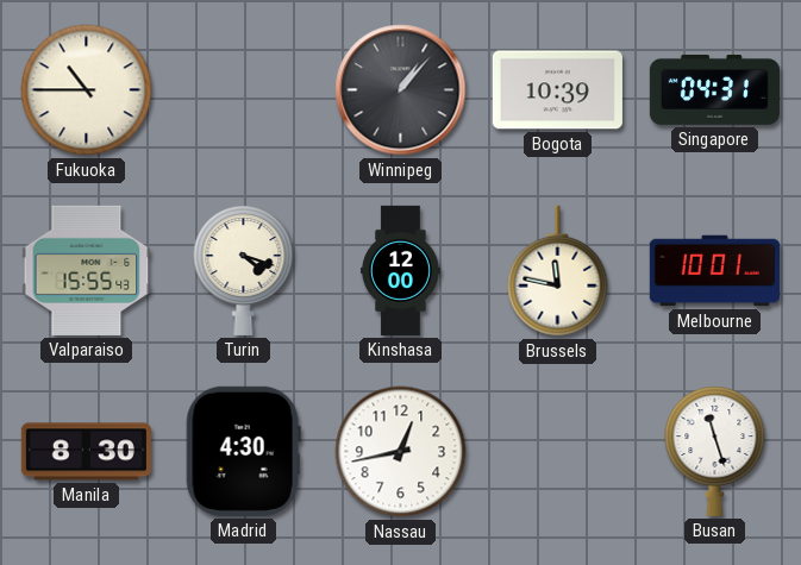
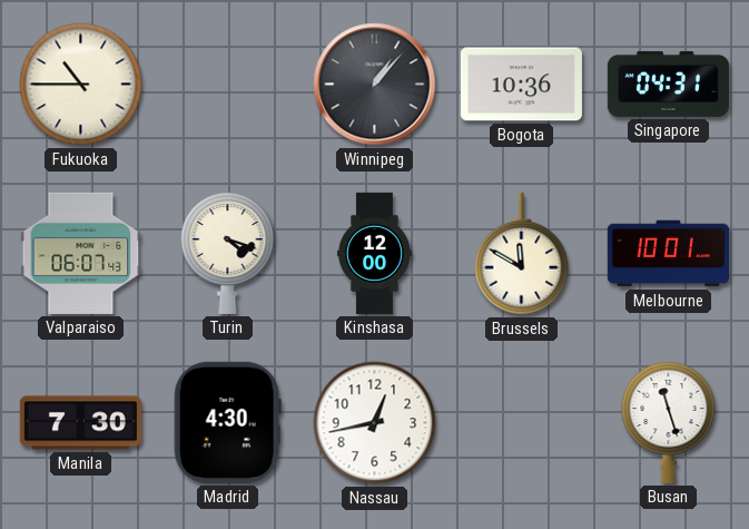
Bogota: 10:39 -> 10:36 (521, 85)
Valparaiso: 15:55 -> 06:07 (81, 253)
Brussels: 11:47 -> 11:50 (522, 254)
Manila: 8:30 -> 7:30 (80, 423)
